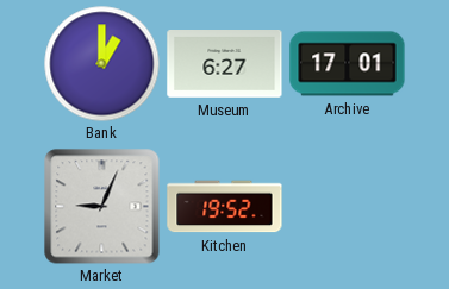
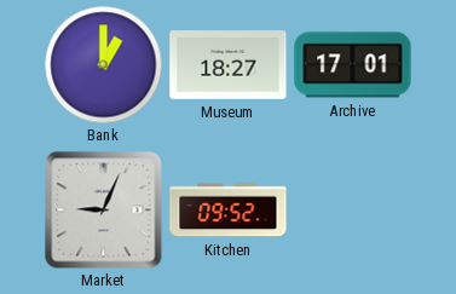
Museum: 6:27 -> 18:27 (229, 65)
Kitchen: 19:52 -> 09:52 (229, 211)
